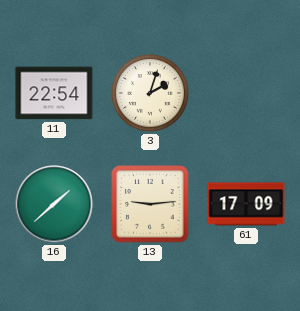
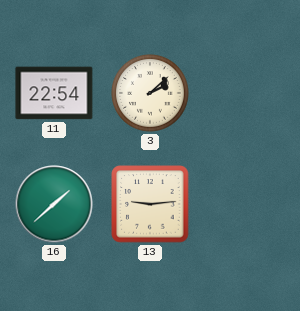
3: 2:03 -> 2:08 (150, 93)
61: 17:09 -> none (246, 204)
